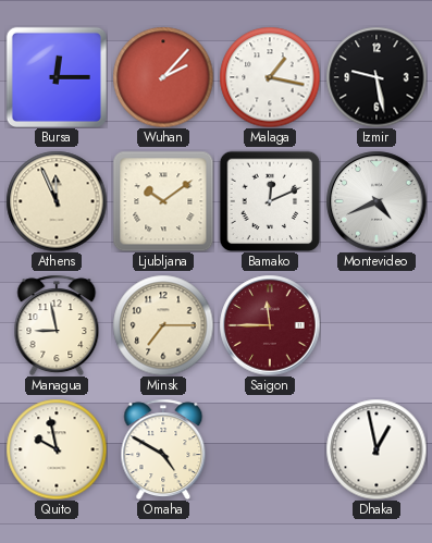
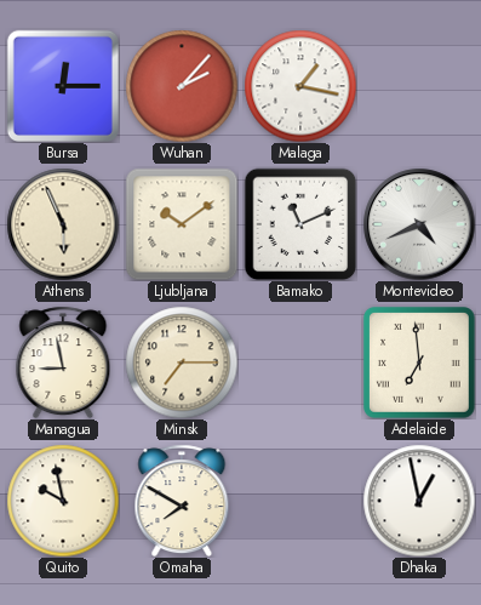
Izmir: 9:28 -> none (377, 77)
Athens: 11:56 -> 5:56 (63, 224)
Bamako: 12:11 -> 11:11 (300, 224)
Saigon: 11:45 -> none (270, 325)
Adelaide: none -> 6:59 (420, 364)
Omaha: 4:50 -> 7:50 (182, 501)
